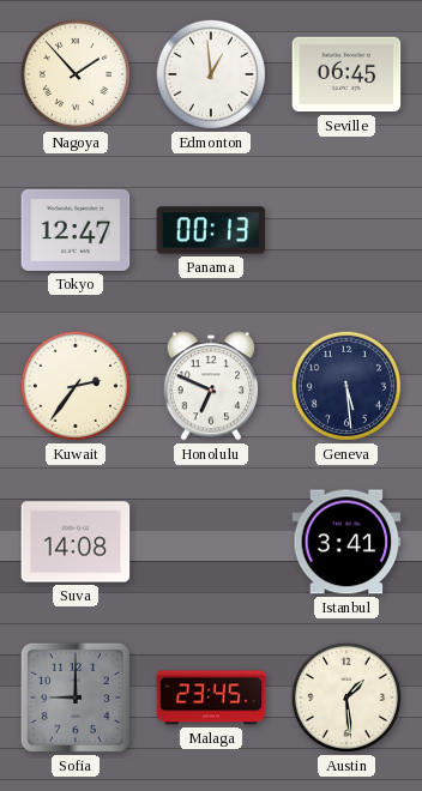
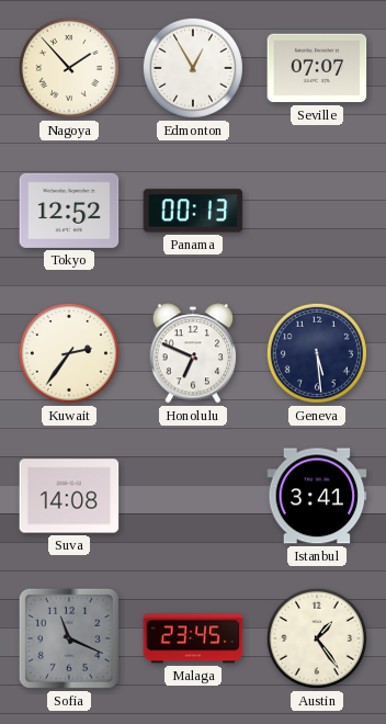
Edmonton: 12:59 -> 12:55 (193, 68)
Seville: 06:45 -> 07:07 (317, 68)
Tokyo: 12:47 -> 12:52 (69, 211)
Sofia: 9:00 -> 11:19 (69, 638)
Austin: 1:29 -> 1:24 (317, 638)
